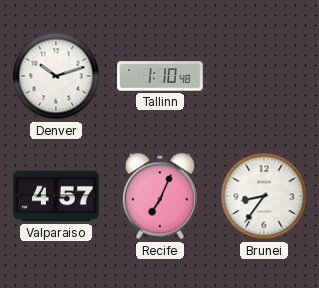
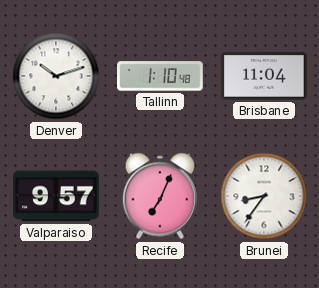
Brisbane: none -> 11:04 (264, 76)
Valparaiso: 4:57 -> 9:57 (56, 196)
